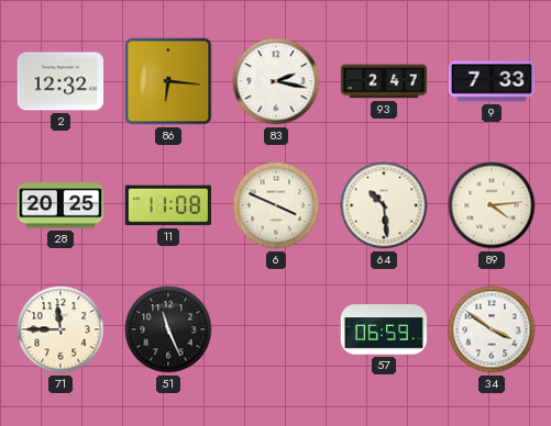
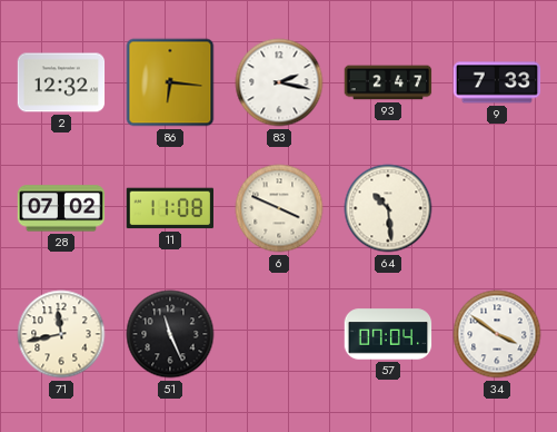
28: 20:25 -> 07:02 (61, 208)
89: 4:14 -> none (492, 205)
71: 11:45 -> 11:43 (61, 334)
57: 06:59 -> 07:04 (388, 334)
